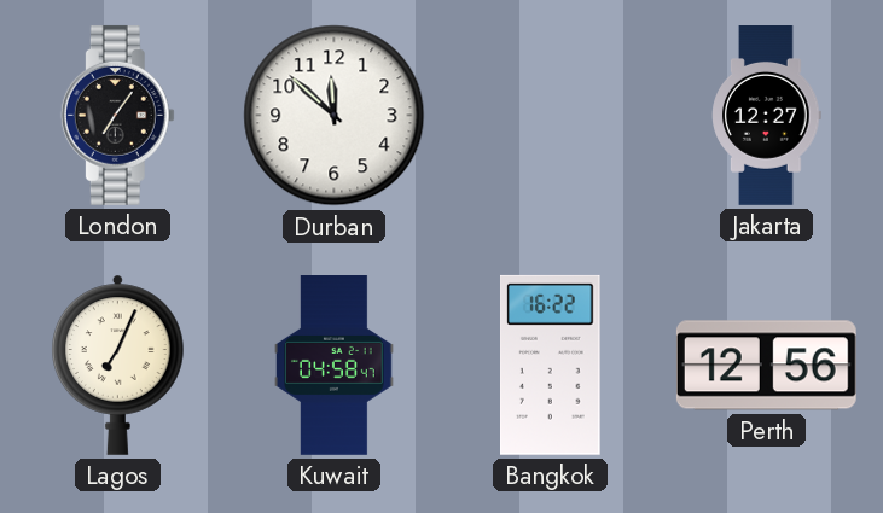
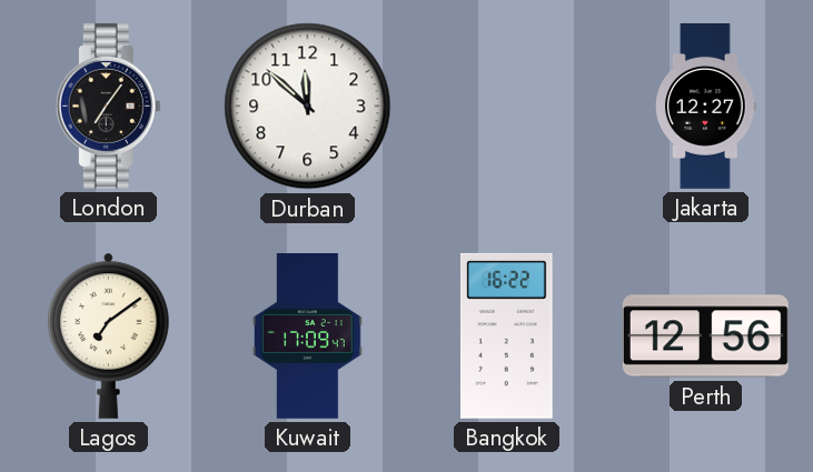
Lagos: 7:04 -> 7:09 (109, 335)
Kuwait: 04:58 -> 17:09 (308, 337)
